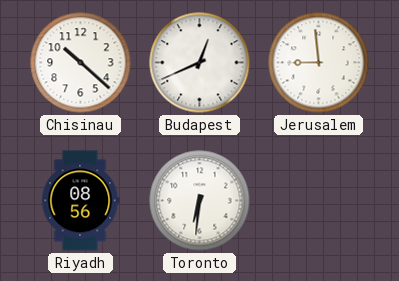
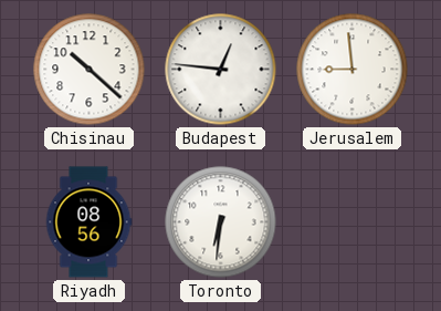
Budapest: 12:41 -> 12:46 (221, 70)
